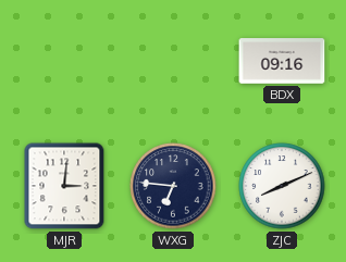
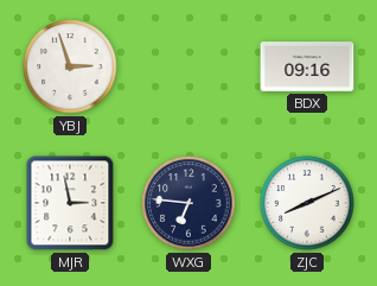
YBJ: none -> 2:57 (70, 66)
MJR: 3:01 -> 2:58 (70, 203)
